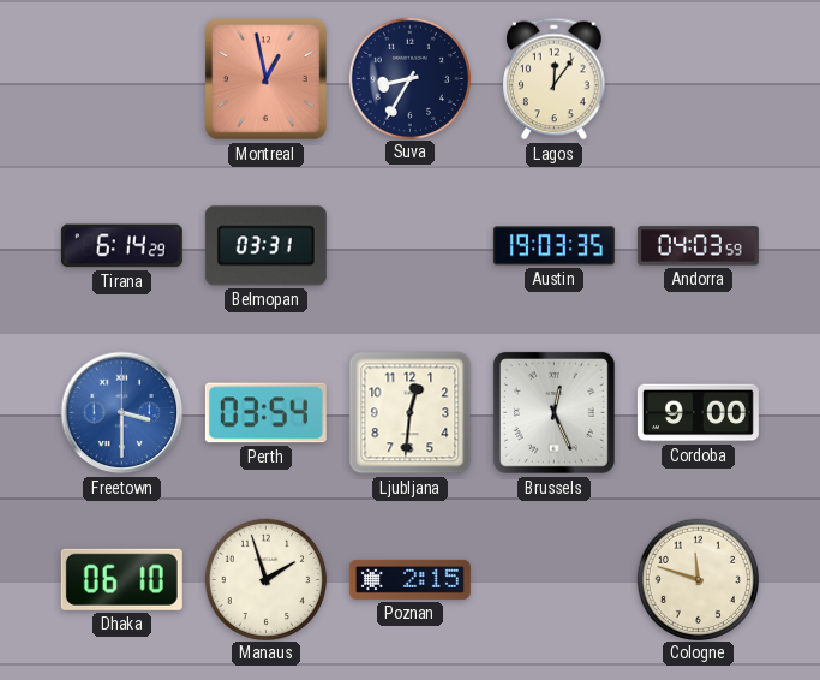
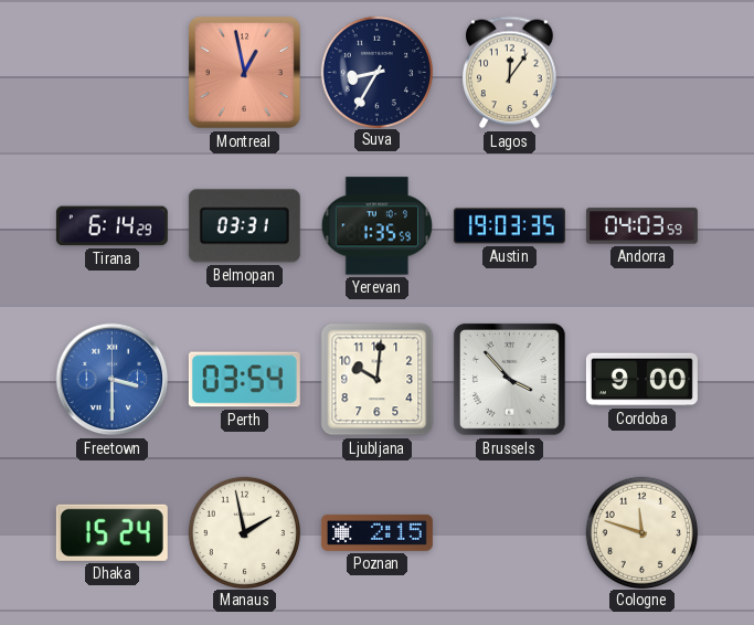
Yerevan: none -> 1:35 (376, 226)
Ljubljana: 12:31 -> 10:01 (378, 380)
Brussels: 12:26 -> 3:53 (509, 379)
Dhaka: 06:10 -> 15:24 (111, 532)
Manaus: 1:57 -> 1:58 (244, 532)
